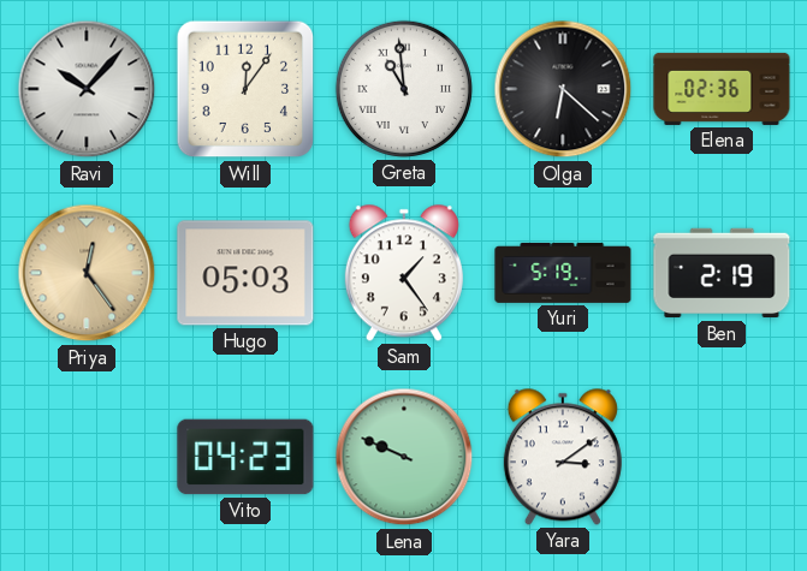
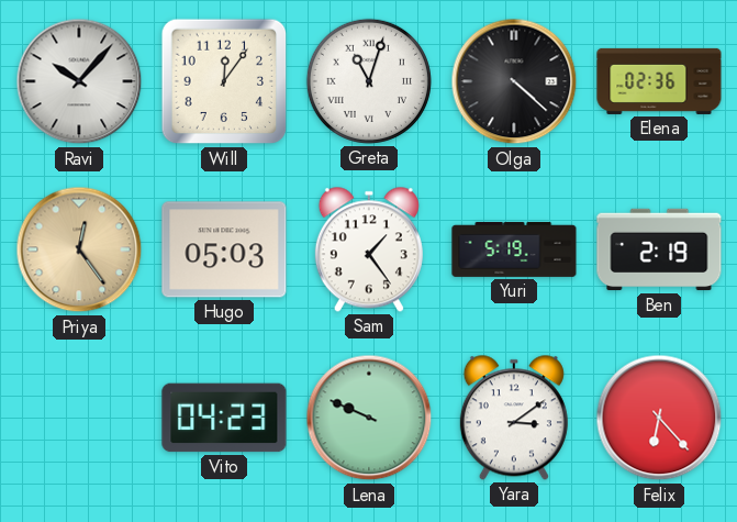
Greta: 10:59 -> 11:03 (369, 81)
Olga: 6:22 -> 4:22 (514, 81)
Felix: none -> 6:23 (659, 418)
